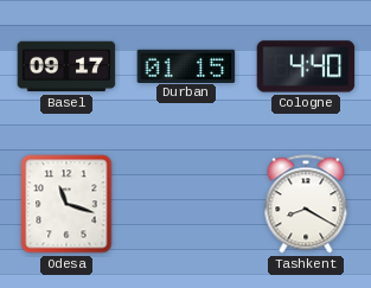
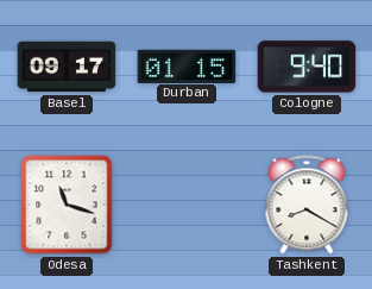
Cologne: 4:40 -> 9:40 (307, 67)
